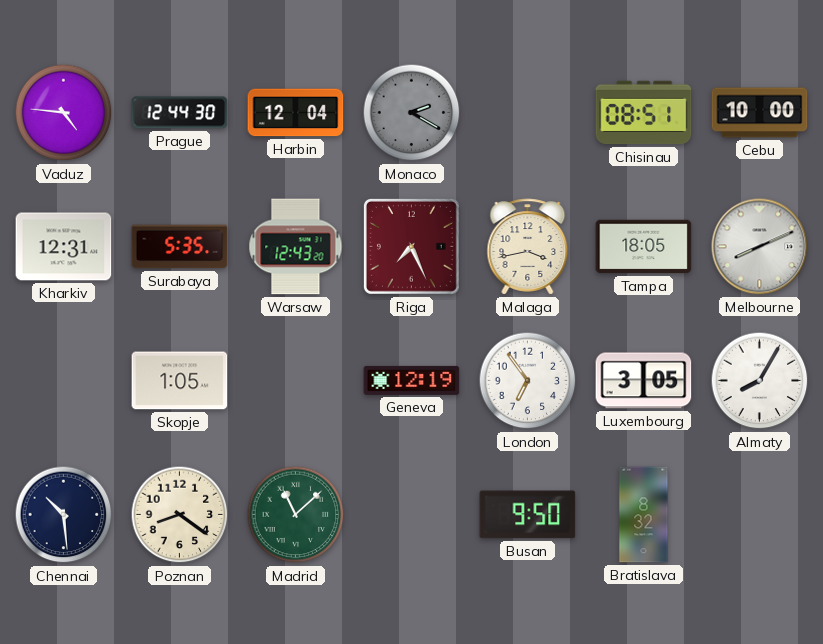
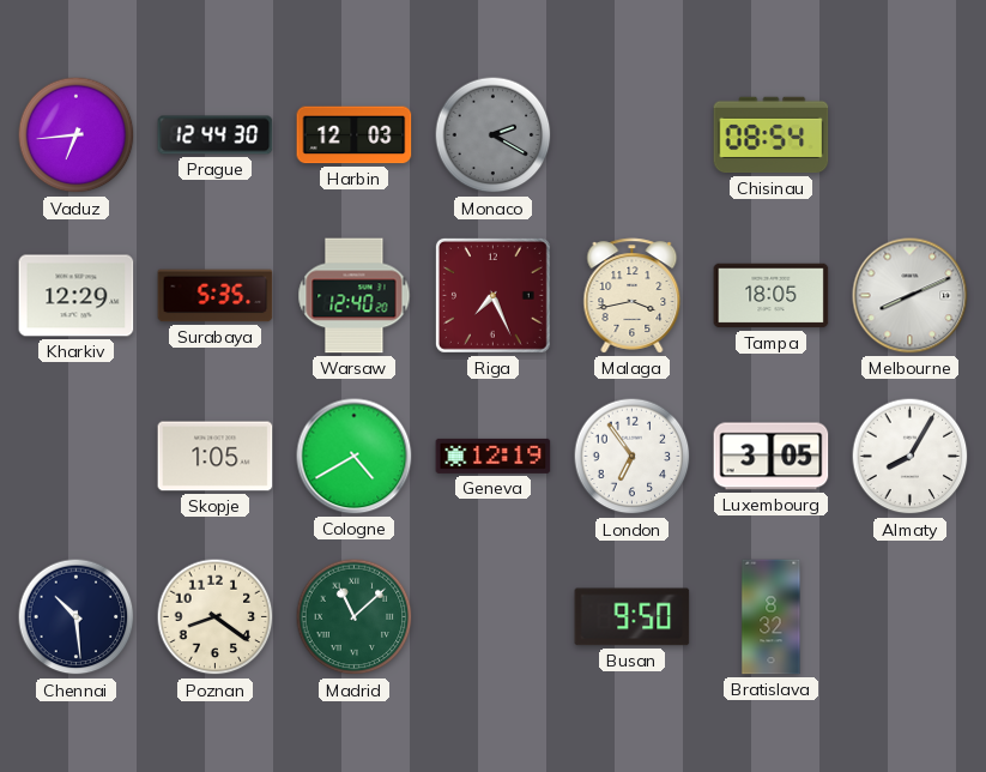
Vaduz: 4:46 -> 6:44 (77, 135)
Harbin: 12:04 -> 12:03 (355, 135)
Chisinau: 08:51 -> 08:54 (772, 135)
Cebu: 10:00 -> none (760, 113)
Kharkiv: 12:31 -> 12:29 (77, 296)
Warsaw: 12:43 -> 12:40 (355, 296)
Cologne: none -> 4:40 (355, 457)
